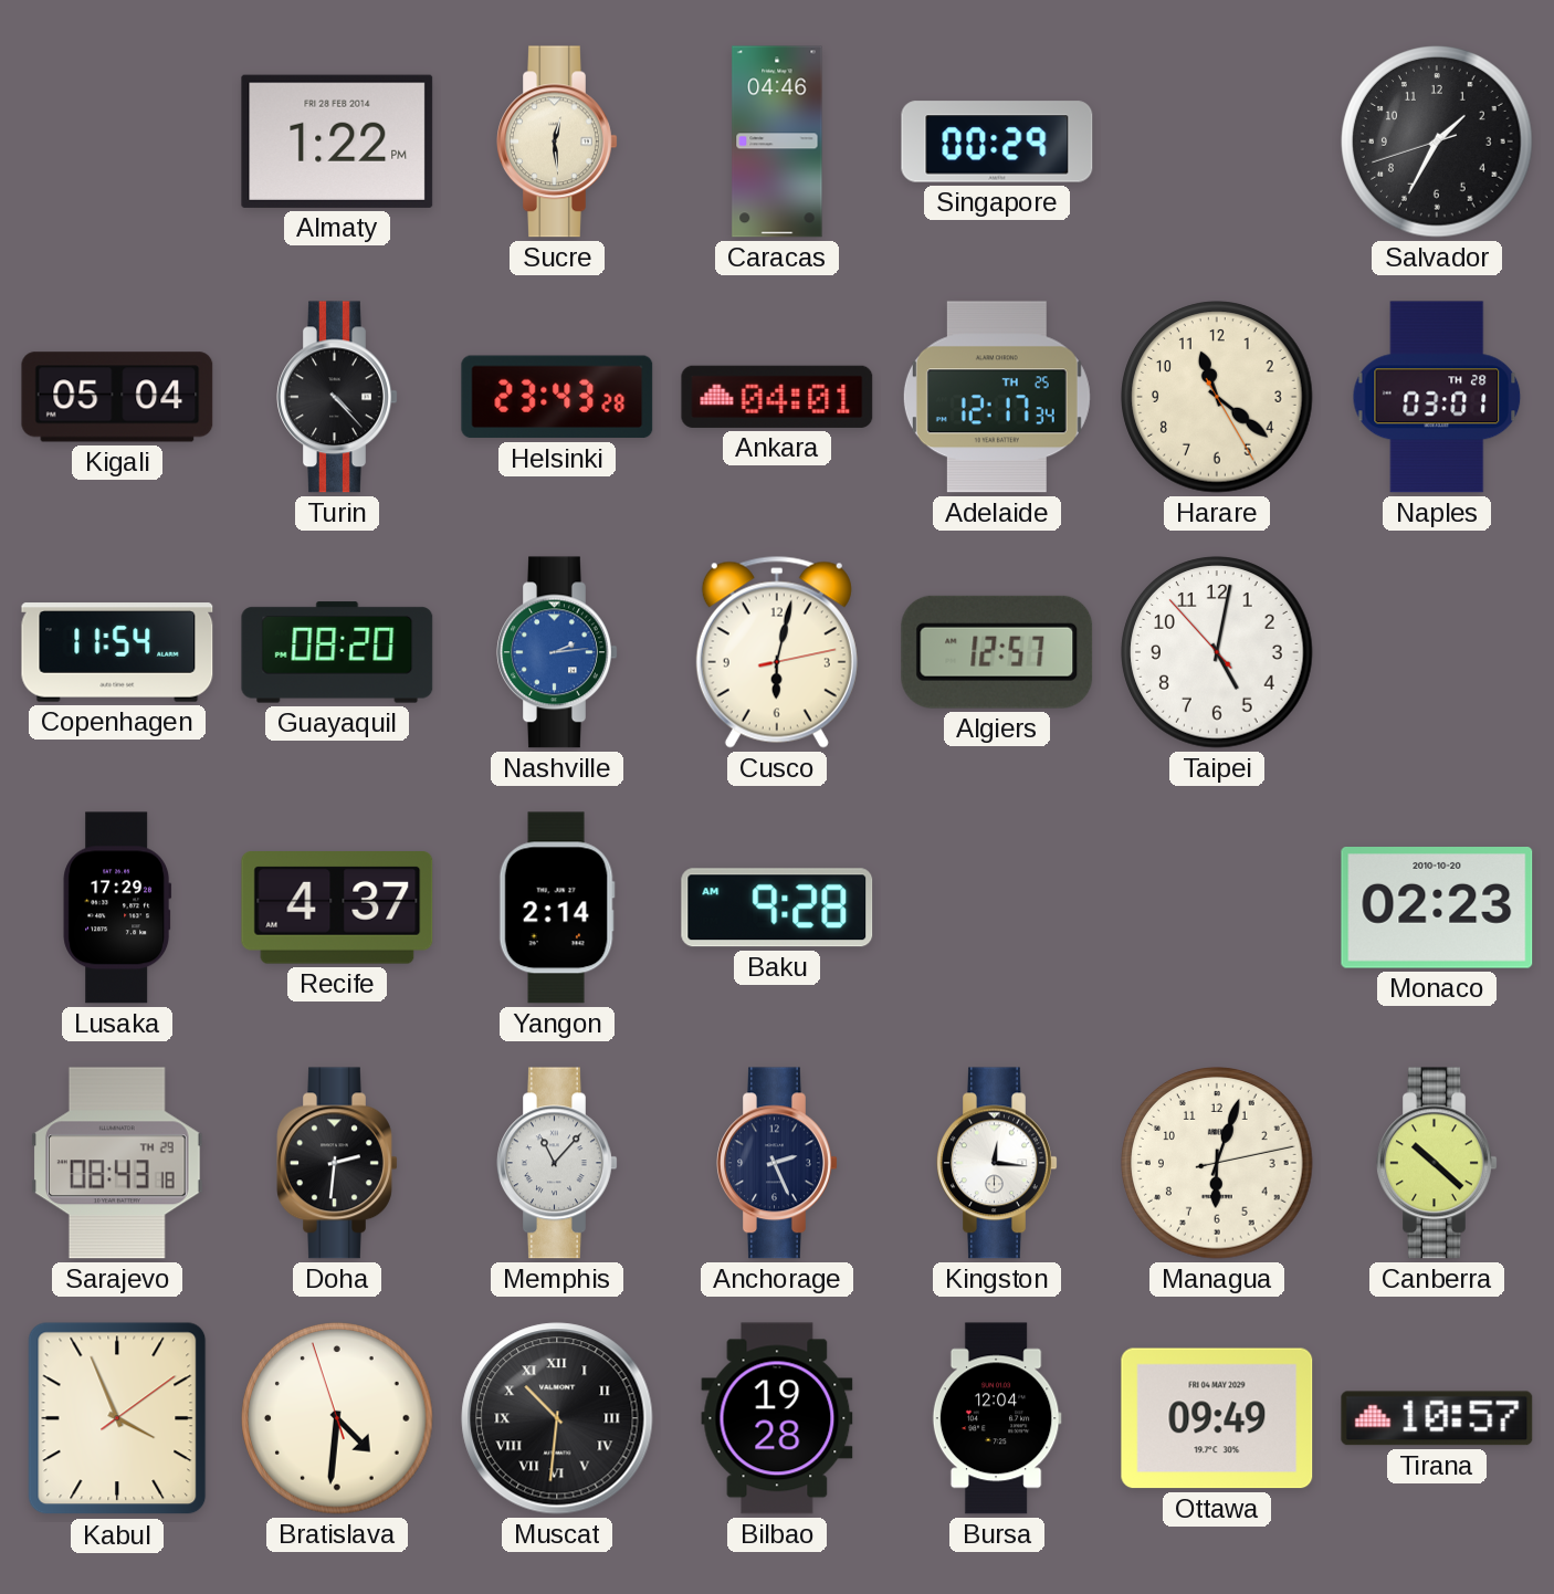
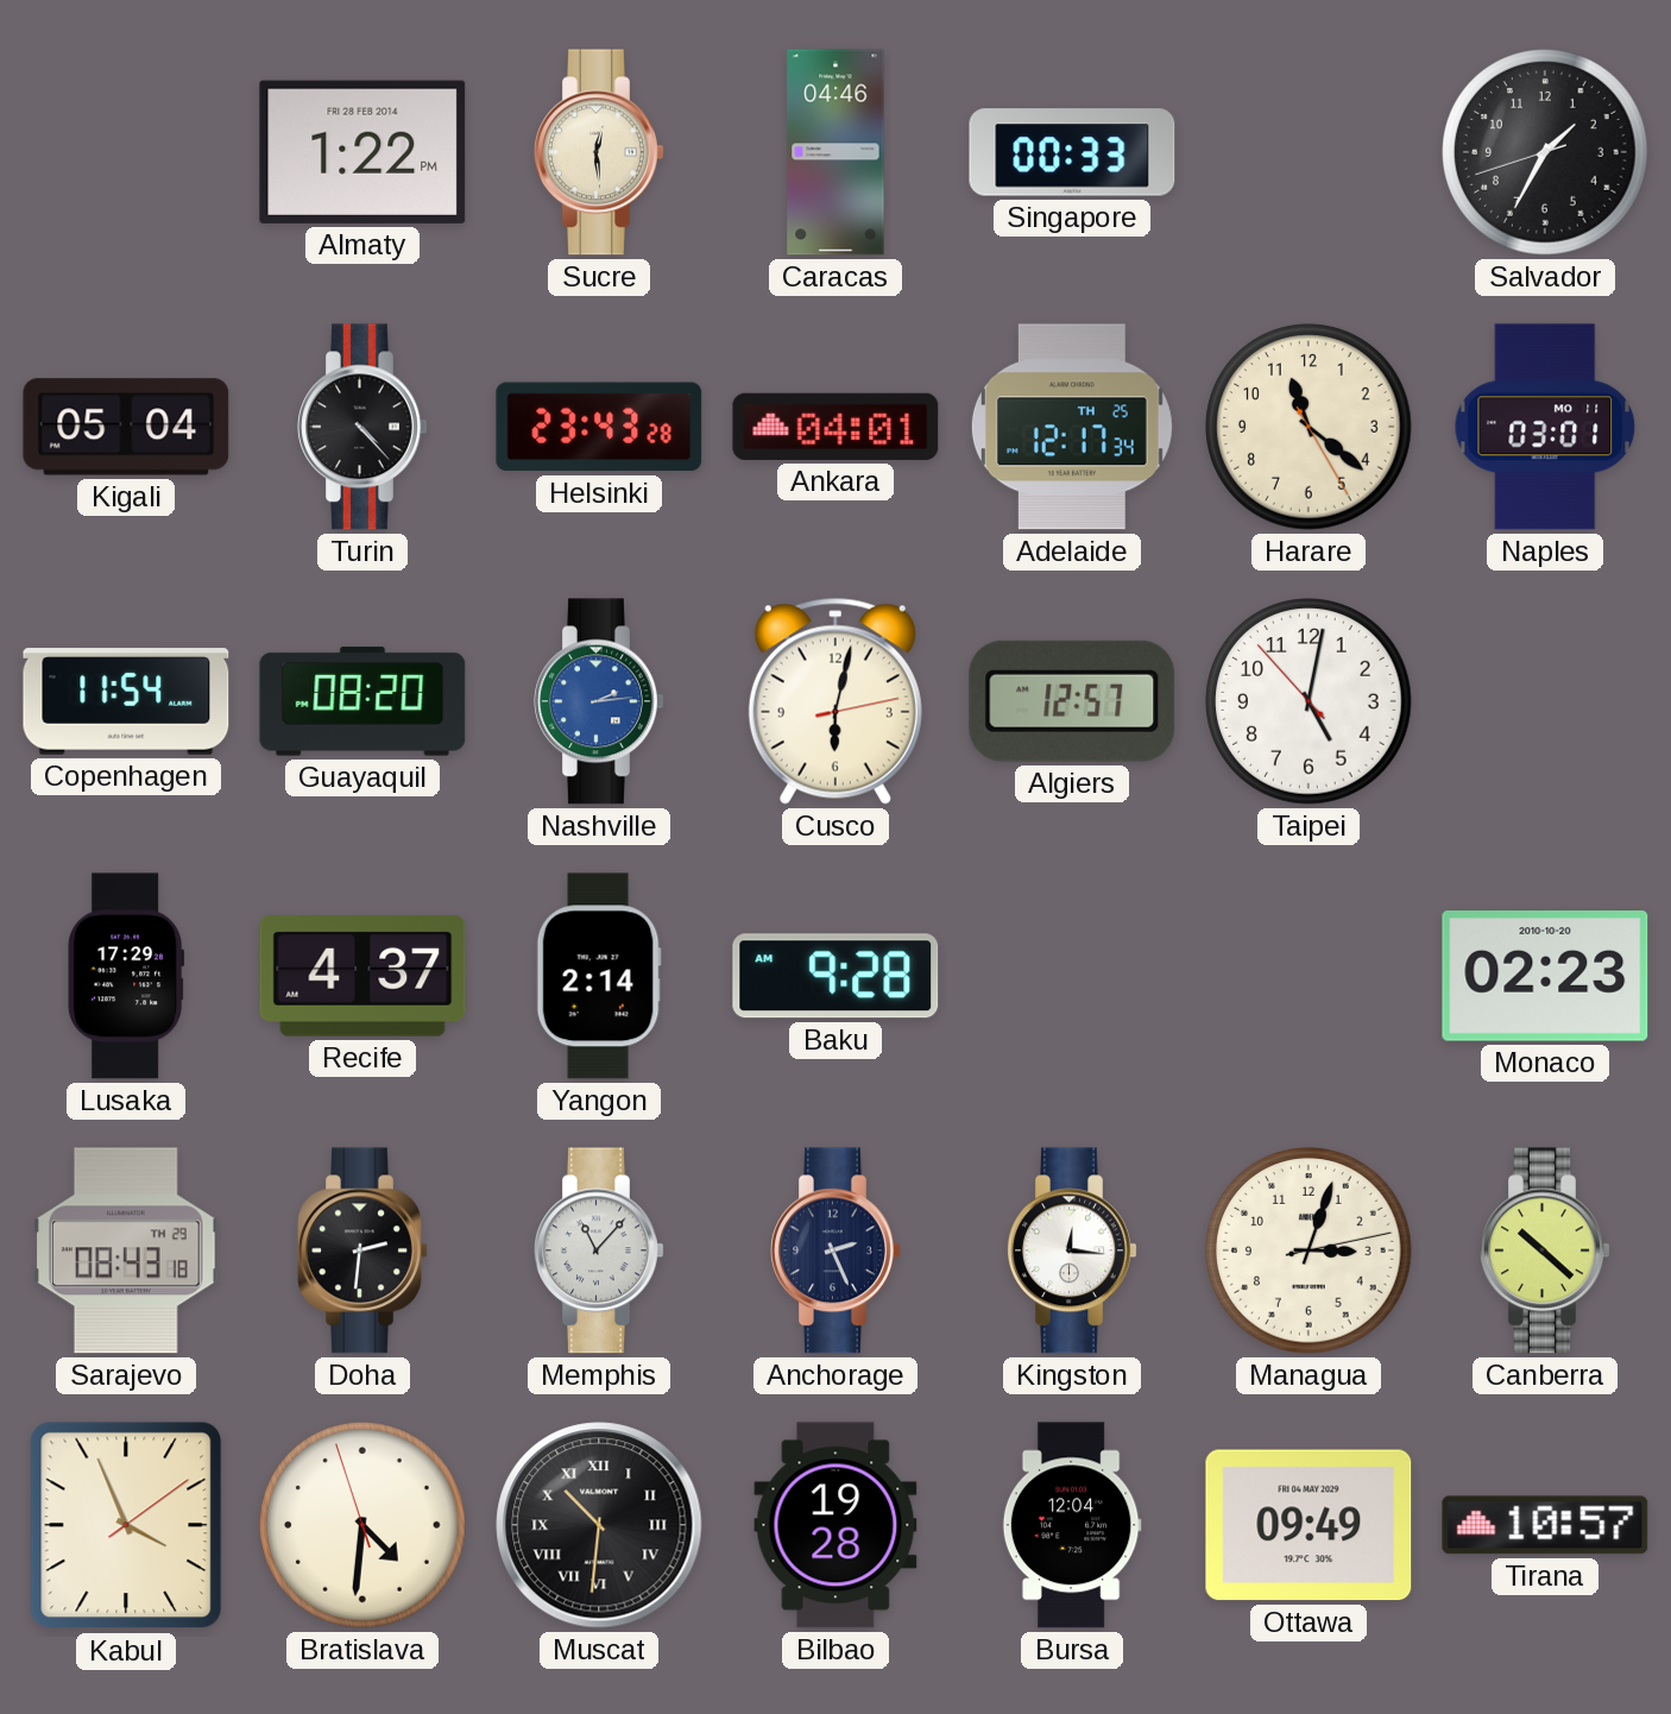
Singapore: 00:29 -> 00:33 (1072, 152)
Naples date: TH 28 -> MO 11 (1545, 427)
Managua: 6:03 -> 3:03 (1309, 1250)
